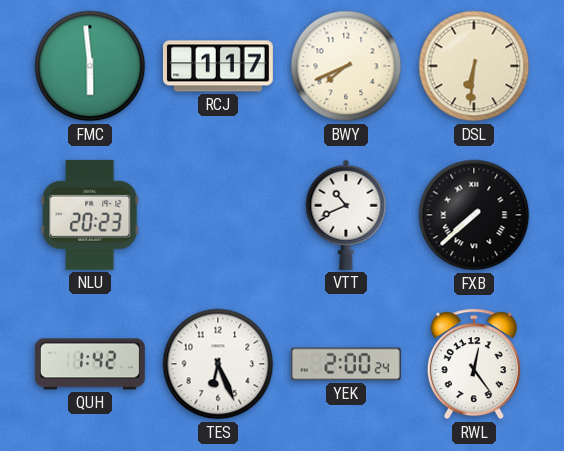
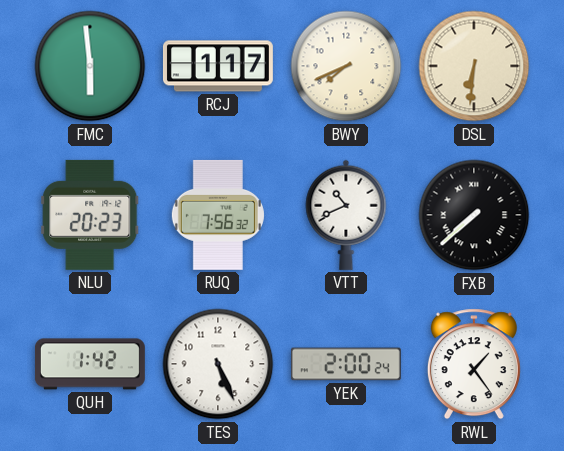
RUQ: none -> 7:56 (218, 215)
TES: 6:26 -> 5:26 (218, 364)
RWL: 12:24 -> 1:24 (474, 364)
